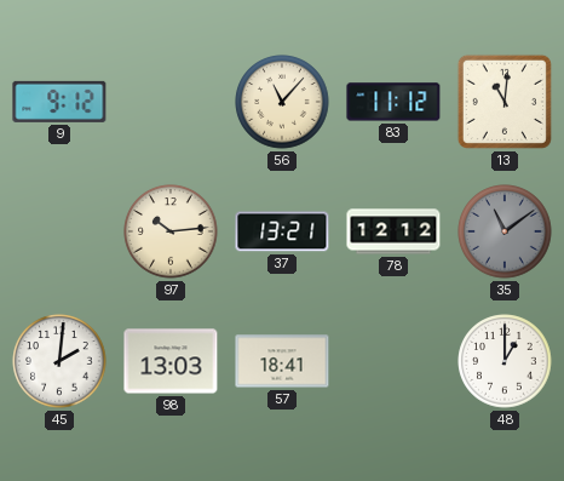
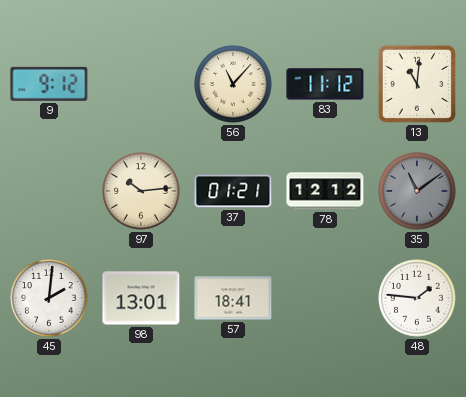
37: 13:21 -> 01:21 (233, 191)
98: 13:03 -> 13:01 (141, 298)
48: 1:00 -> 1:46 (417, 298)
